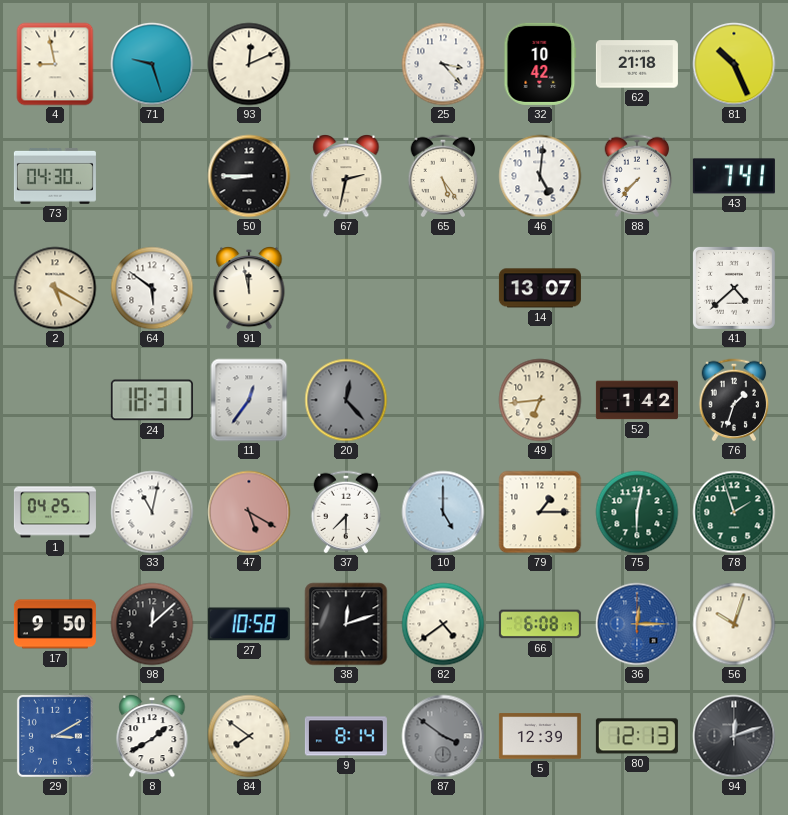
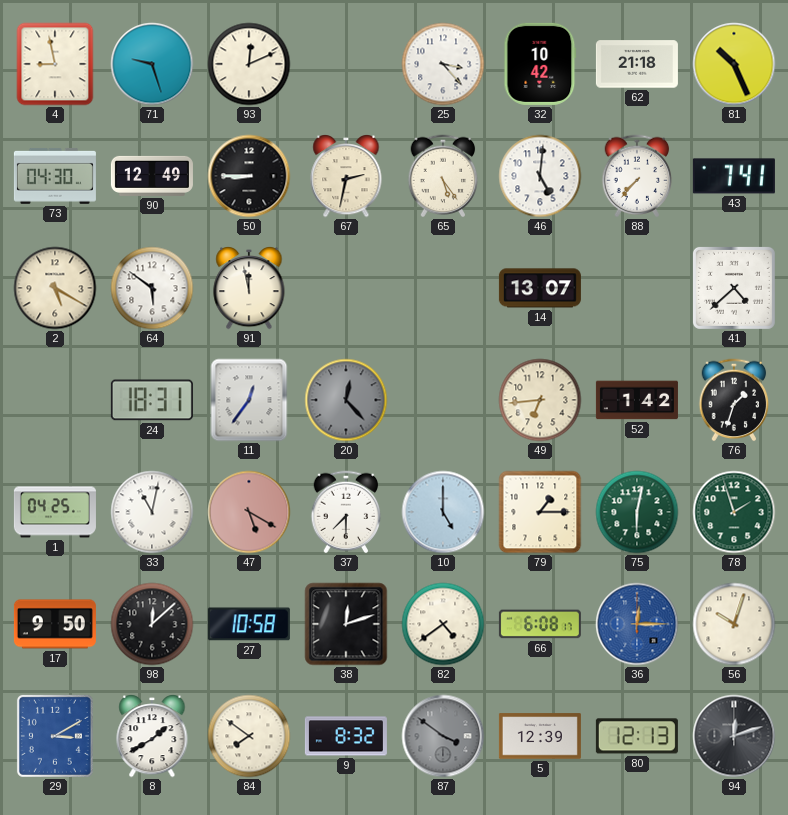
90: none -> 12:49 (152, 176)
9: 8:14 -> 8:32 (346, 736)
